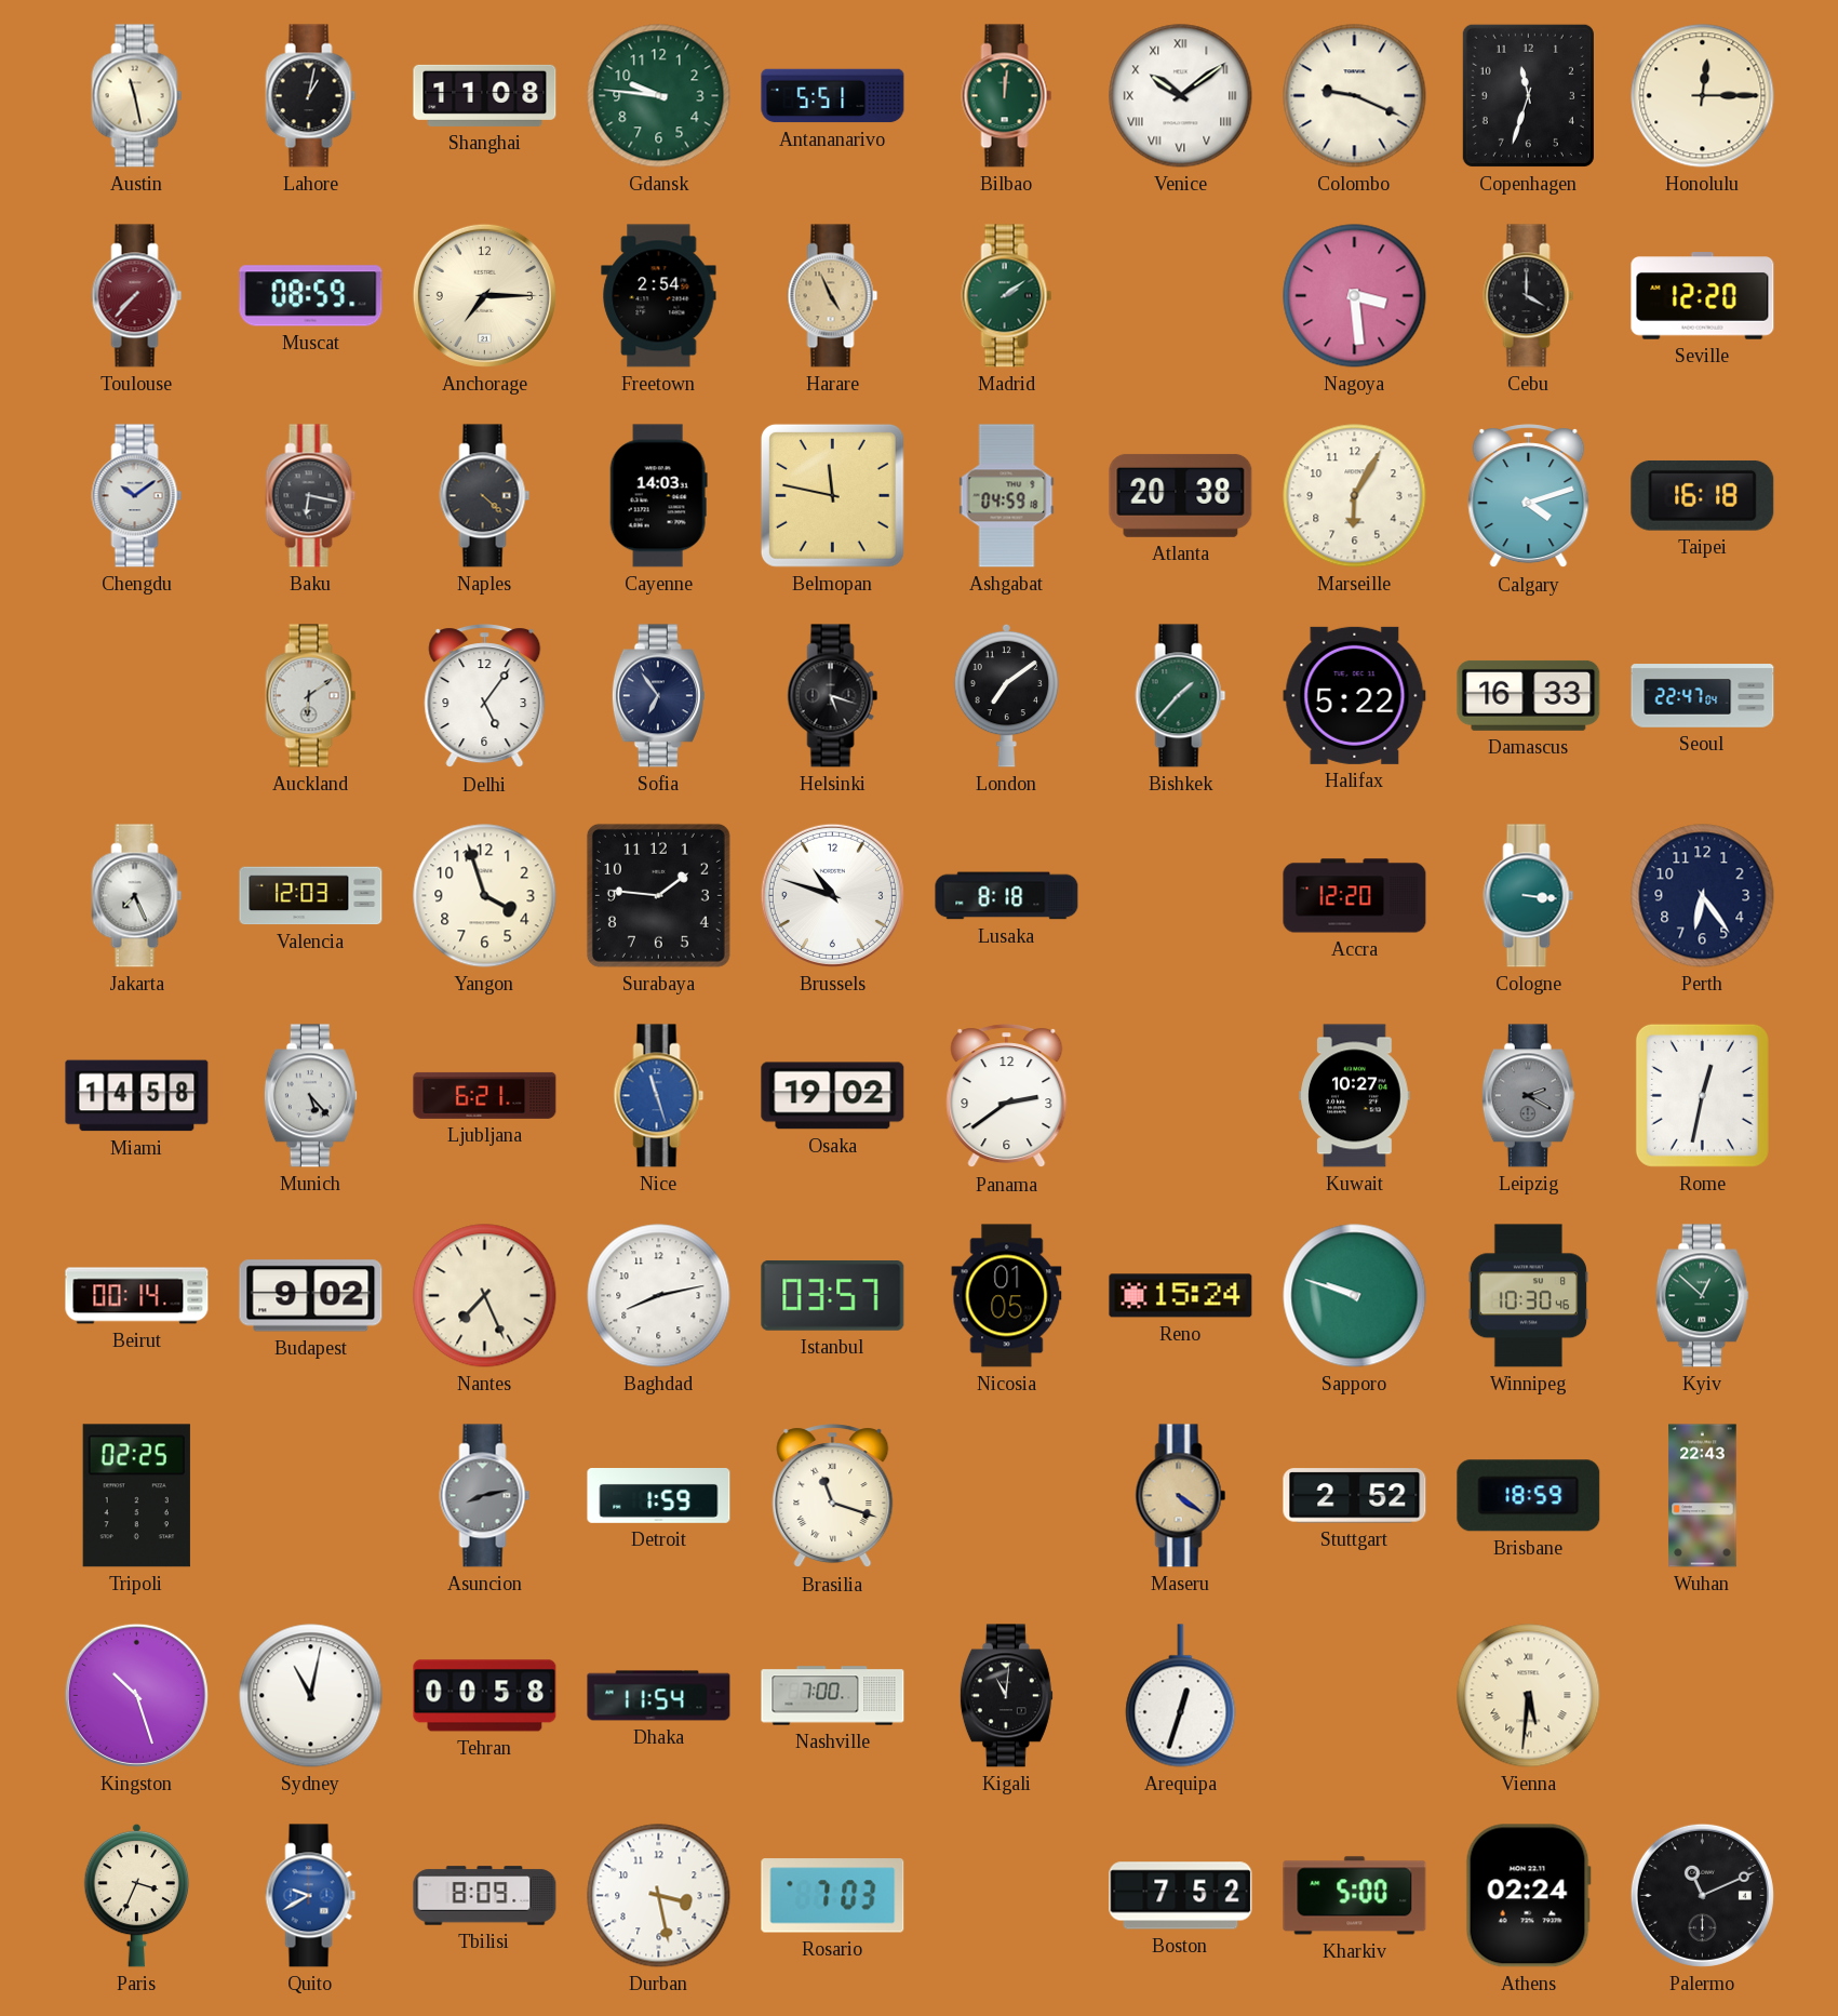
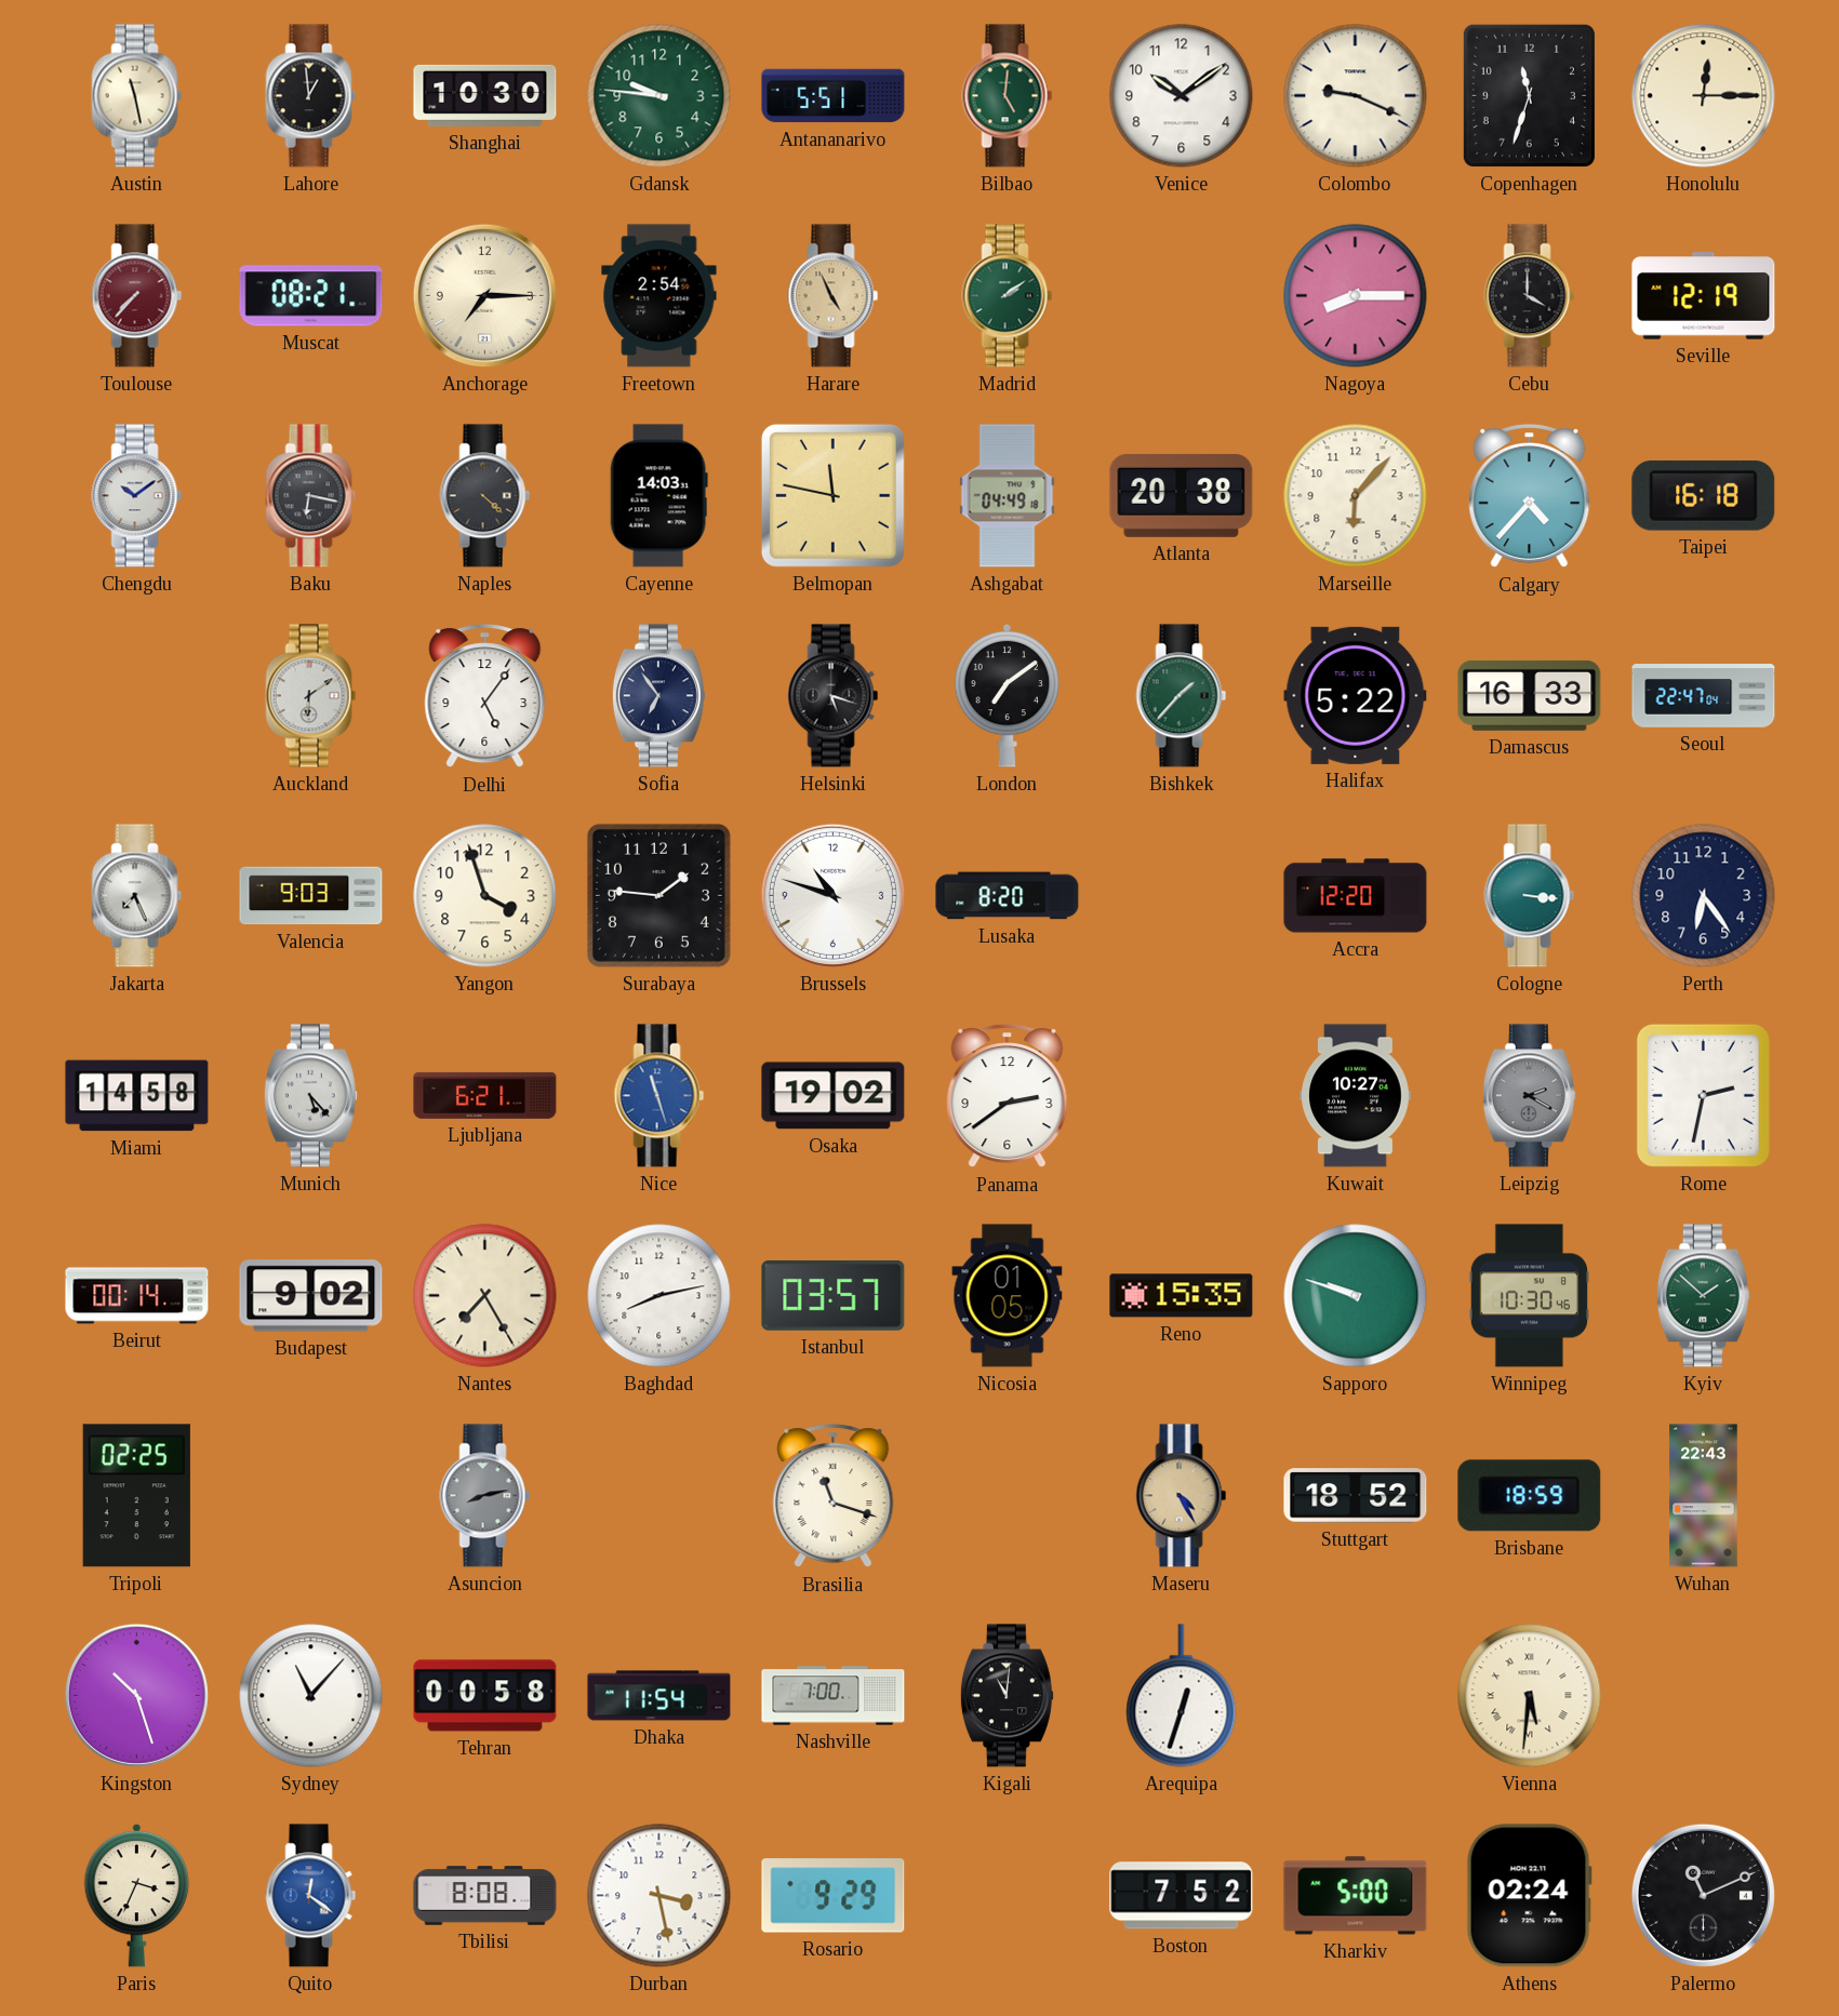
Lahore: 1:02 -> 12:59 (311, 96)
Shanghai: 11:08 -> 10:30 (485, 95)
Bilbao: 12:01 -> 5:01 (1008, 96)
Venice numerals: Roman -> Arabic (1182, 96)
Muscat: 08:59 -> 08:21 (311, 296)
Nagoya: 3:29 -> 8:15 (1356, 296)
Seville: 12:20 -> 12:19 (1704, 296)
Ashgabat: 04:59 -> 04:49 (1008, 496)
Marseille: 6:05 -> 6:07 (1356, 496)
Calgary: 4:12 -> 4:37 (1530, 496)
Valencia: 12:03 -> 9:03 (311, 896)
Lusaka: 8:18 -> 8:20 (1008, 896)
Rome: 12:32 -> 2:32 (1703, 1095)
Nantes: 7:26 -> 7:25 (485, 1296)
Reno: 15:24 -> 15:35 (1182, 1296)
Kyiv: 12:52 -> 1:52 (1703, 1296)
Detroit: 1:59 -> none (659, 1496)
Maseru: 4:21 -> 4:25 (1182, 1496)
Stuttgart: 2:52 -> 18:52 (1356, 1496)
Sydney: 11:02 -> 11:07 (311, 1696)
Quito: 9:40 -> 12:21 (311, 1896)
Tbilisi: 8:09 -> 8:08 (485, 1896)
Rosario: 7:03 -> 9:29 (834, 1896)
